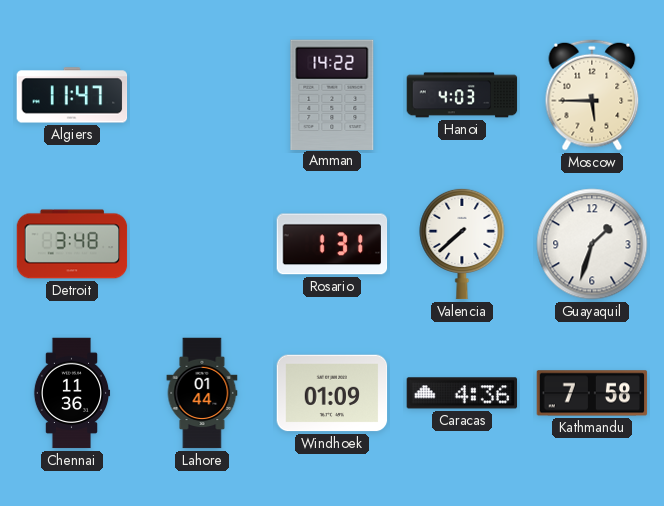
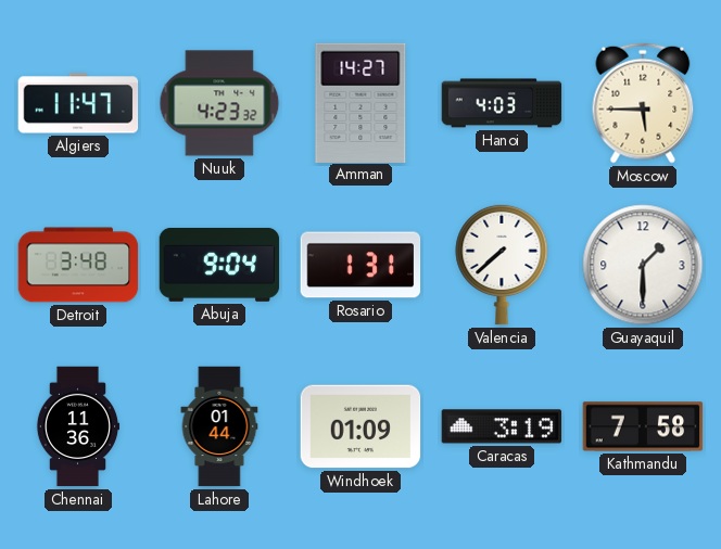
Nuuk: none -> 4:23 (219, 103)
Amman: 14:22 -> 14:27 (360, 102)
Abuja: none -> 9:04 (219, 265)
Guayaquil: 1:33 -> 1:30 (643, 265)
Caracas: 4:36 -> 3:19 (502, 426)
